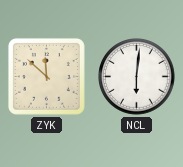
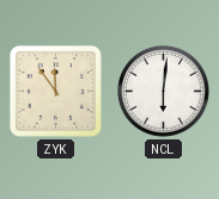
ZYK: 11:52 -> 11:54 (55, 91)
